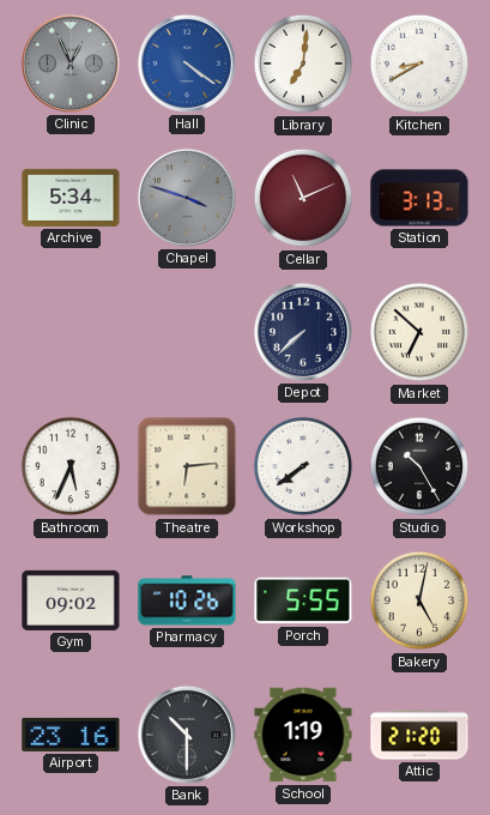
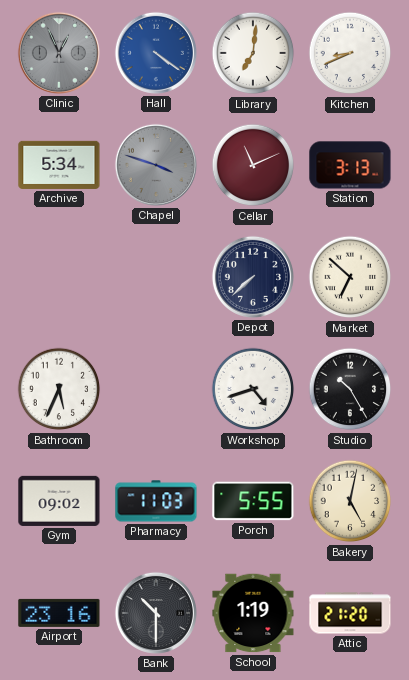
Kitchen: 8:40 -> 8:41 (350, 53)
Theatre: 6:14 -> none (187, 466)
Workshop: 7:39 -> 4:42 (253, 389)
Pharmacy: 10:26 -> 11:03 (156, 501)
